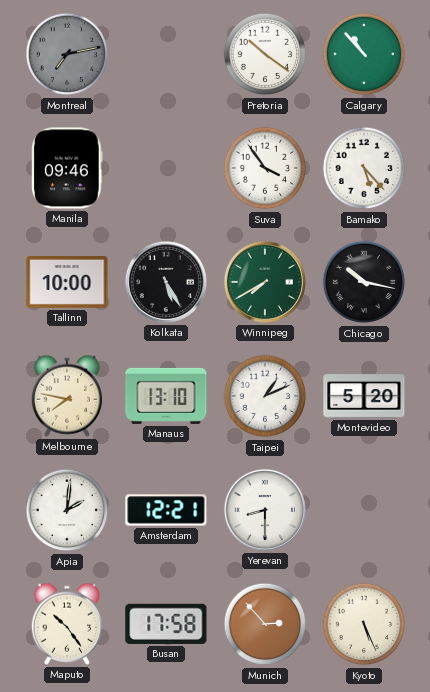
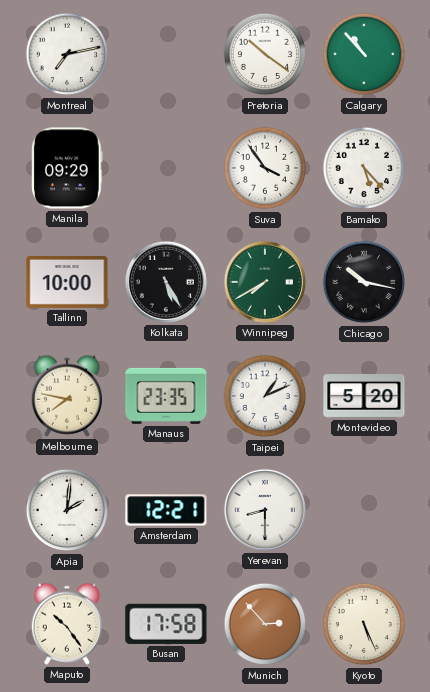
Montreal dial: grey -> white (67, 54)
Manila: 09:46 -> 09:29 (67, 168)
Manaus: 13:10 -> 23:35 (166, 396)
